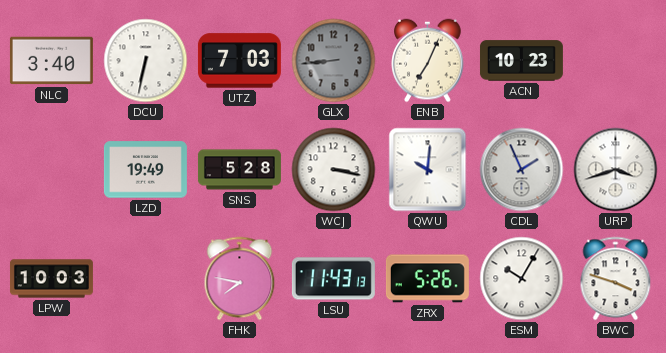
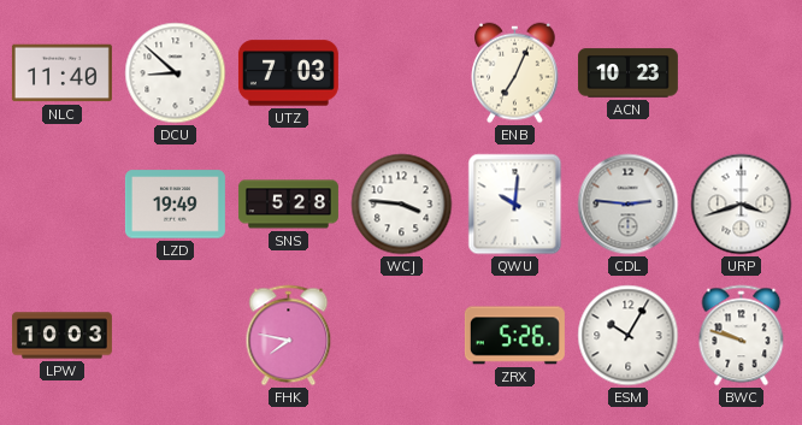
NLC: 3:40 -> 11:40 (61, 73)
DCU: 6:32 -> 8:52 (176, 73)
GLX: 8:44 -> none (334, 61)
WCJ: 3:17 -> 3:46 (402, 205)
CDL: 1:56 -> 2:46 (629, 205)
LSU: 11:43 -> none (333, 279)
BWC: 3:48 -> 9:48 (742, 336)
